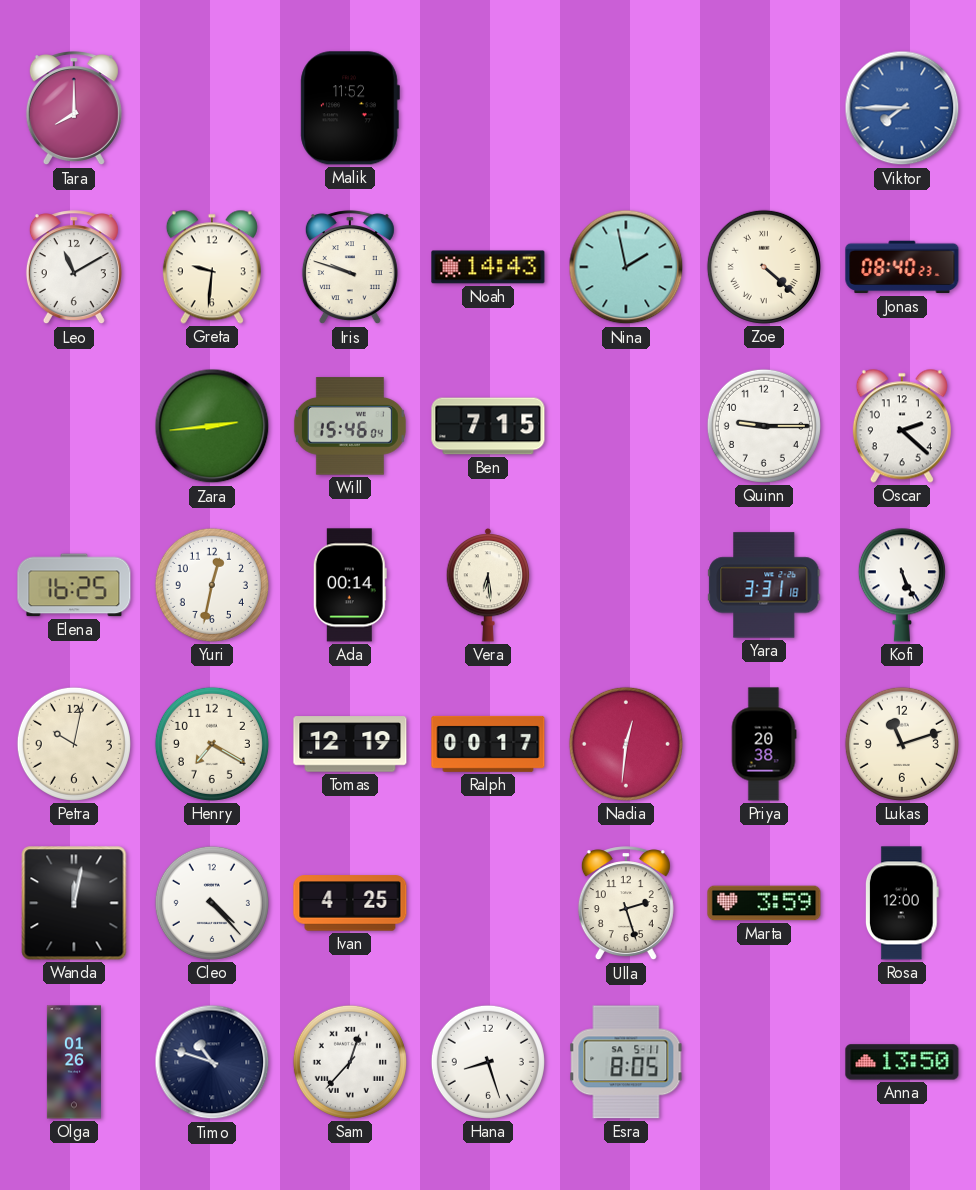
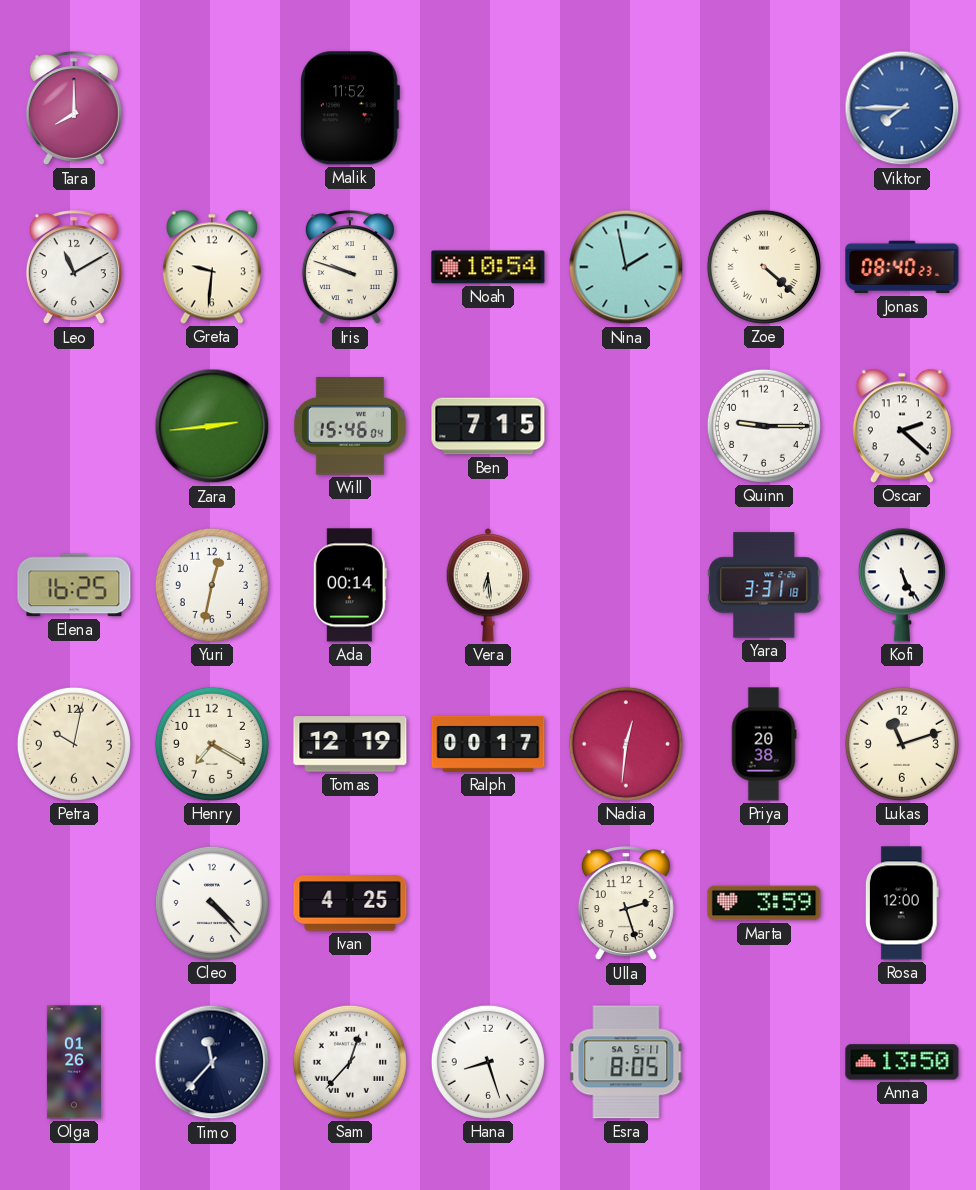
Noah: 14:43 -> 10:54 (488, 267)
Wanda: 12:02 -> none (74, 903)
Timo: 10:48 -> 11:37 (212, 1062)
